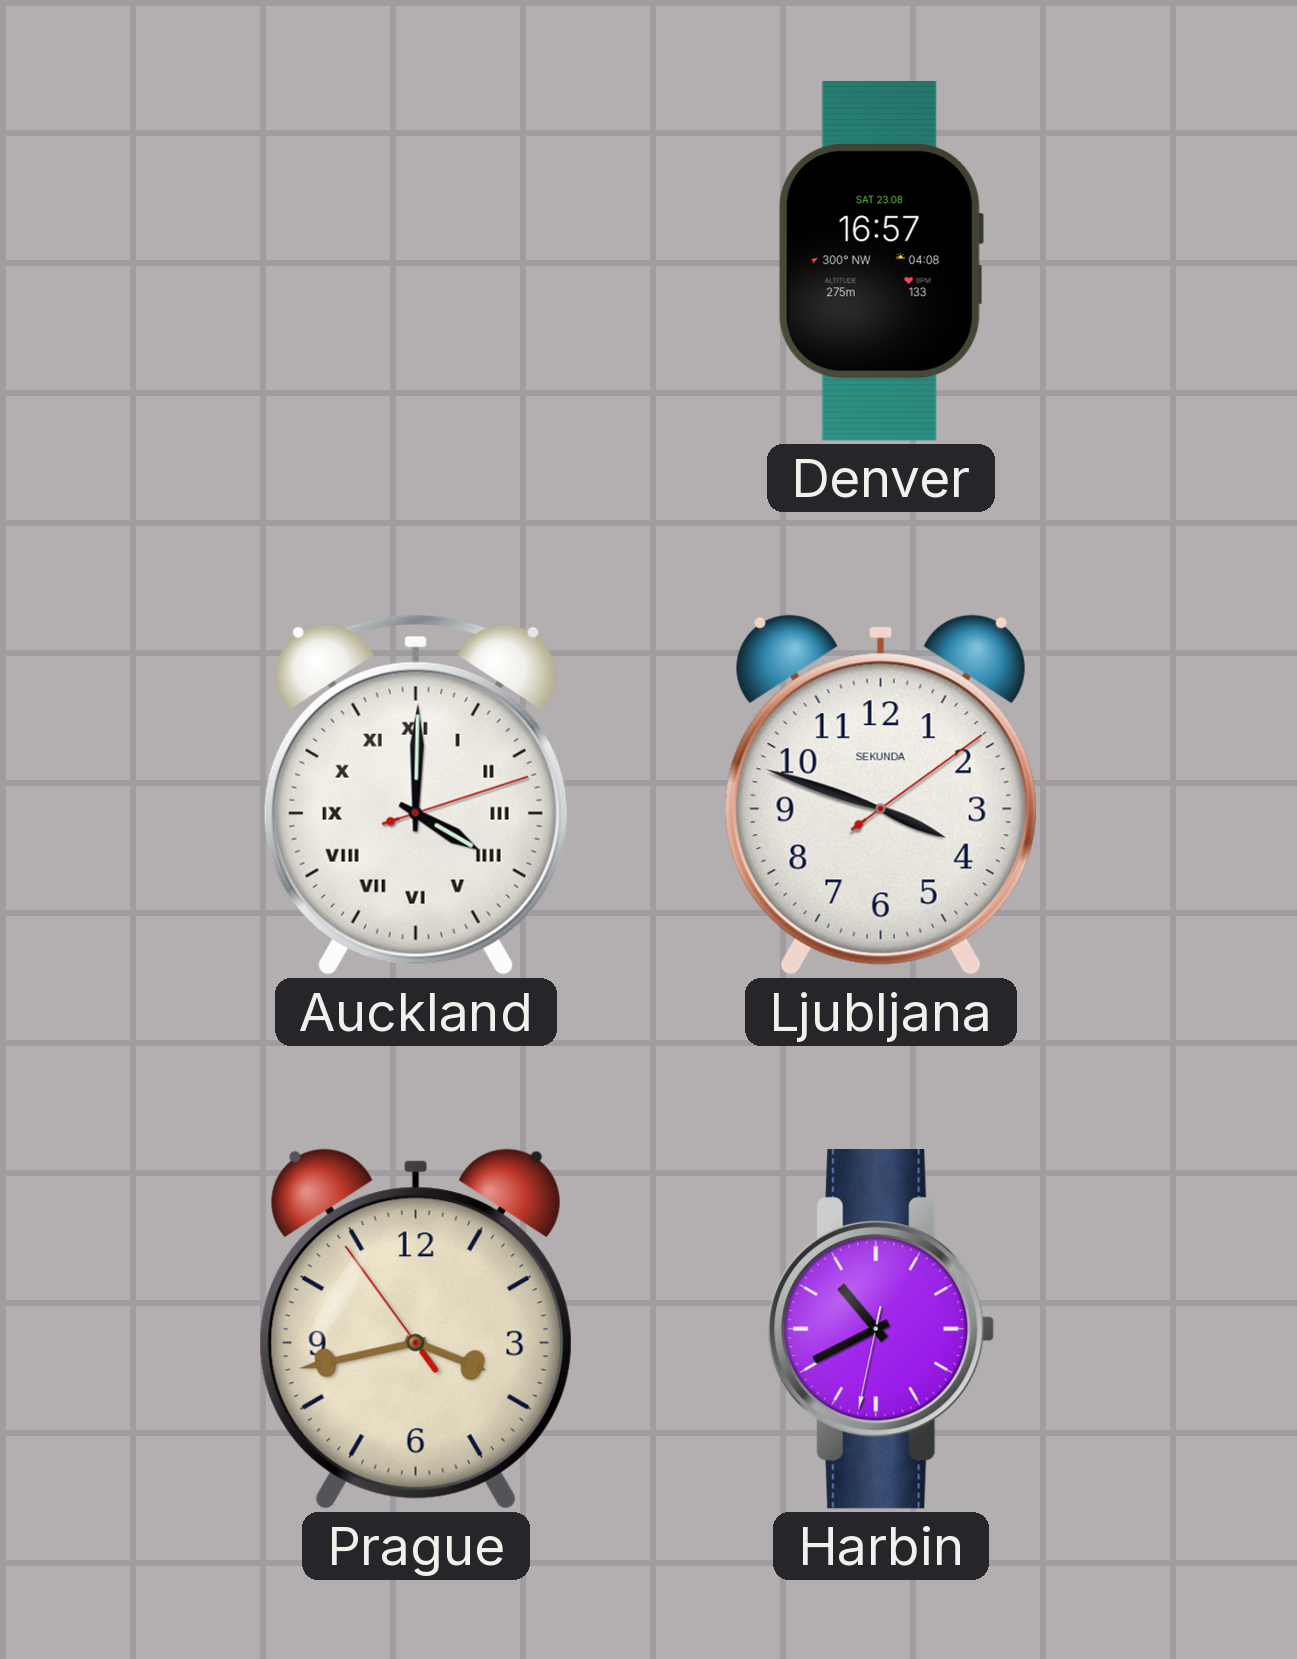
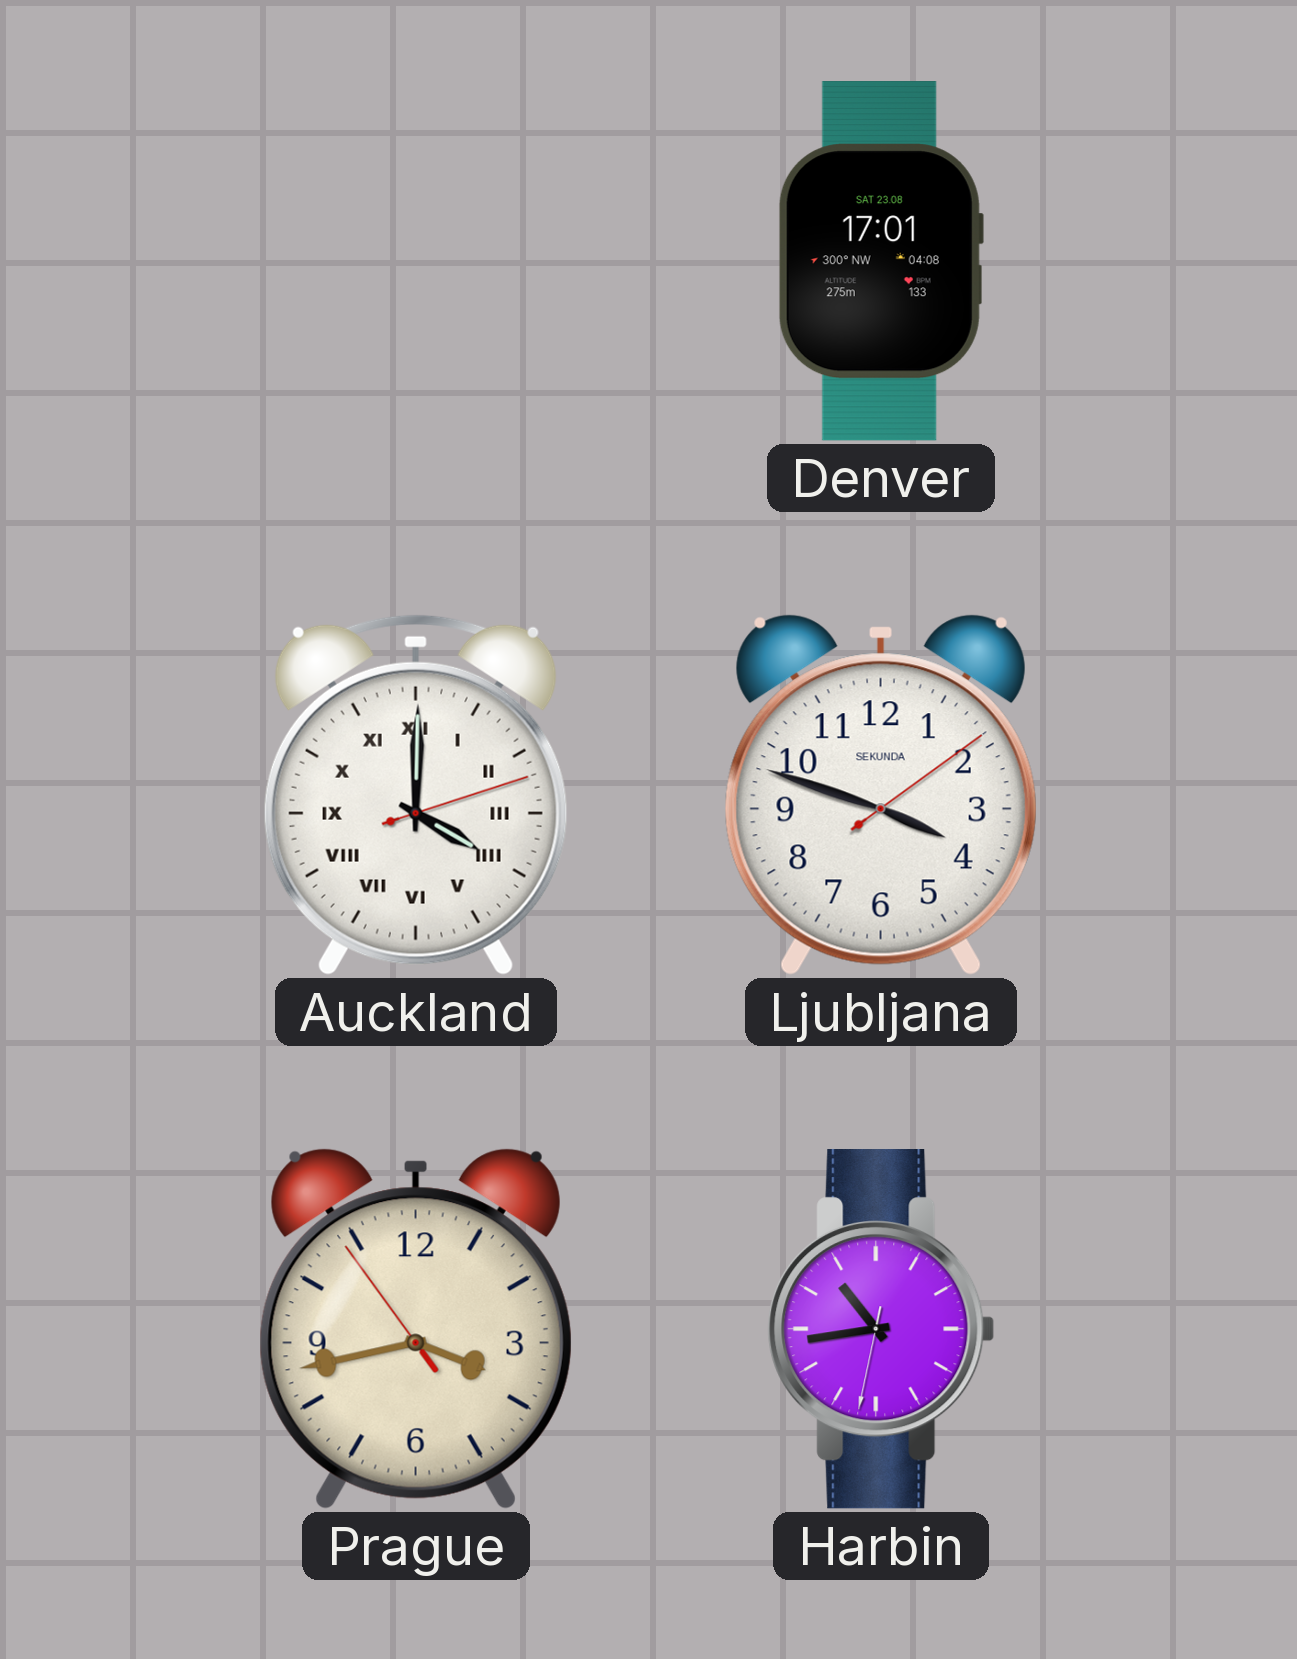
Denver: 16:57 -> 17:01 (881, 261)
Harbin: 10:40 -> 10:43 (881, 1330)
